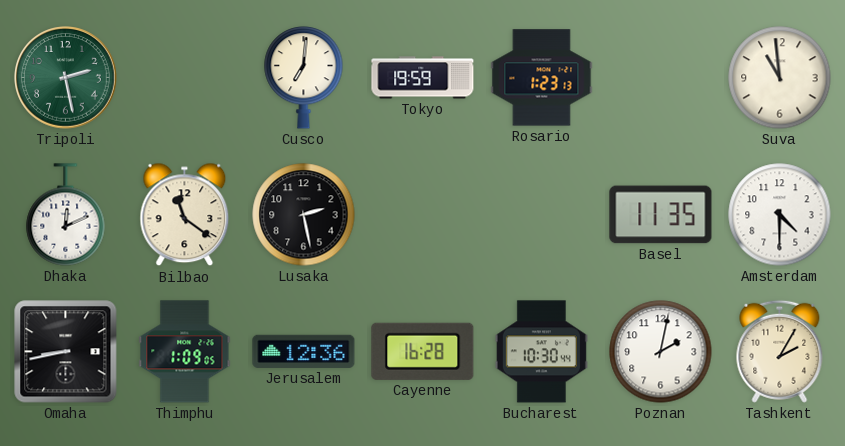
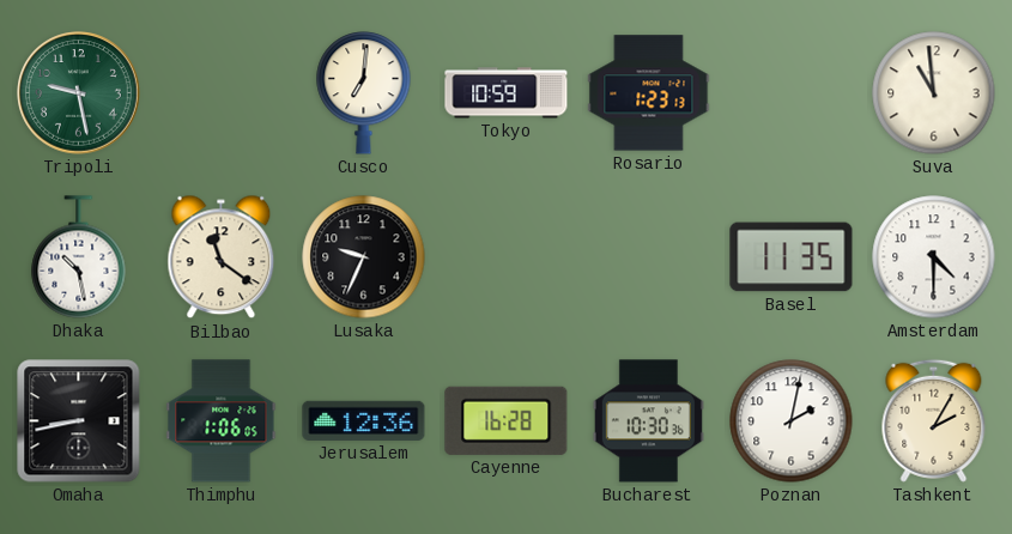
Tripoli: 2:28 -> 9:28 (79, 93)
Tokyo: 19:59 -> 10:59 (507, 93)
Dhaka: 12:11 -> 10:28 (79, 257)
Lusaka: 2:28 -> 9:34 (364, 257)
Thimphu: 1:09 -> 1:06 (222, 421)
Bucharest: 10:30:44 -> 10:30:36 (648, 421)
